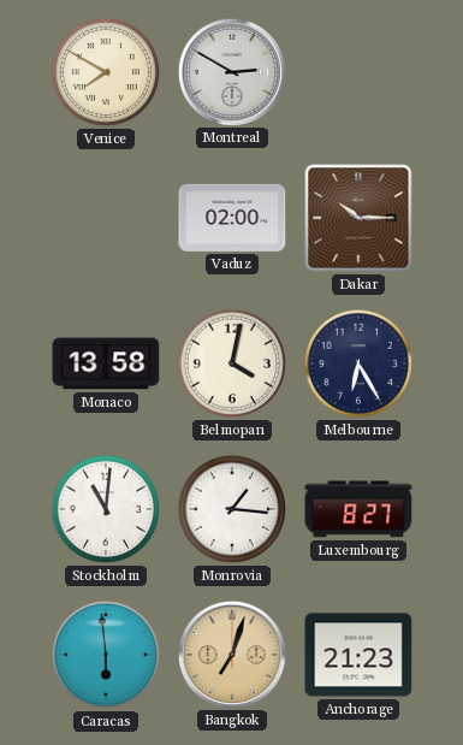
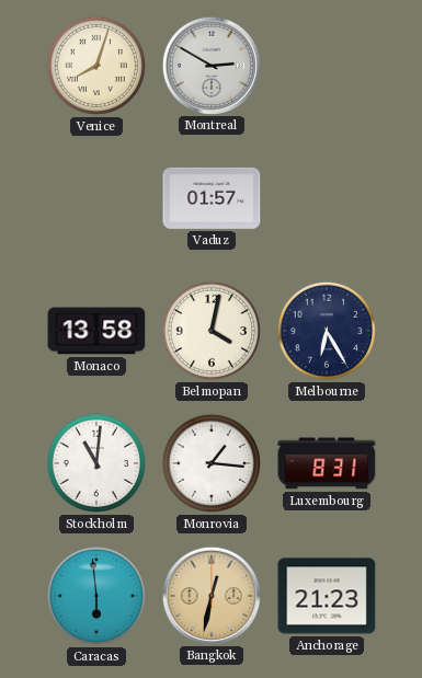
Venice: 7:50 -> 8:03 (96, 66)
Vaduz: 02:00 -> 01:57 (212, 198)
Dakar: 10:15 -> none (358, 218)
Luxembourg: 8:27 -> 8:31 (327, 463)
Bangkok: 7:03 -> 12:32 (210, 595)
